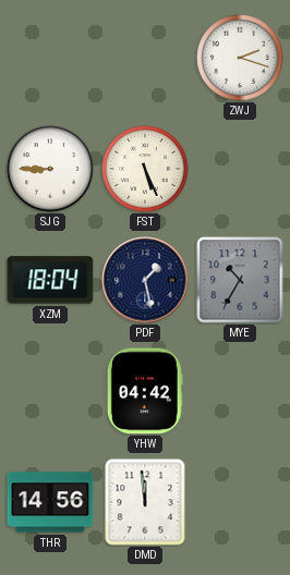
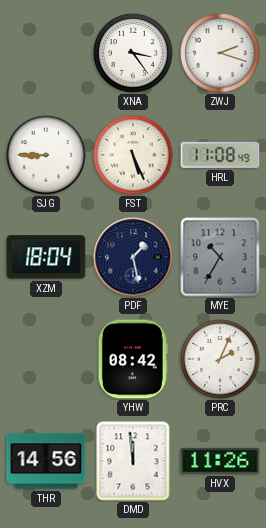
XNA: none -> 3:24 (133, 53)
HRL: none -> 11:08 (220, 155)
YHW: 04:42 -> 08:42 (133, 359)
PRC: none -> 2:04 (220, 359)
HVX: none -> 11:26 (220, 461)
